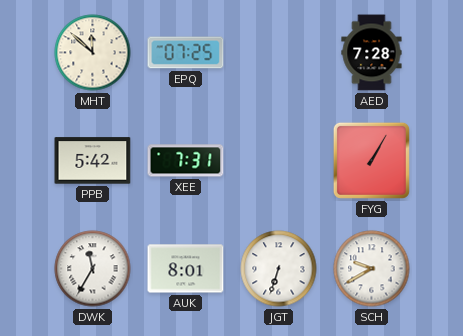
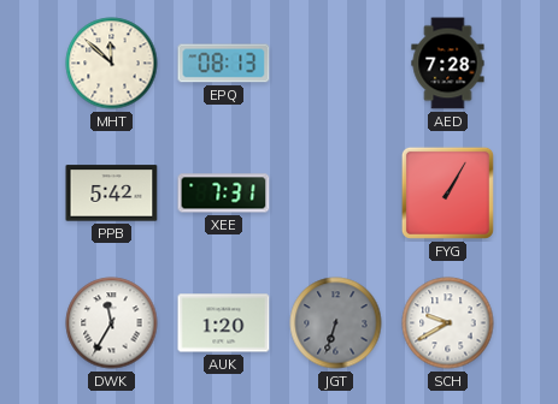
EPQ: 07:25 -> 08:13 (224, 64)
AUK: 8:01 -> 1:20 (224, 323)
JGT dial: white -> grey (336, 323)
